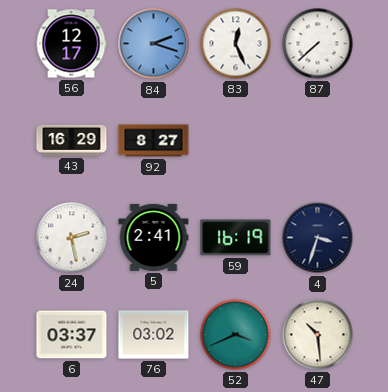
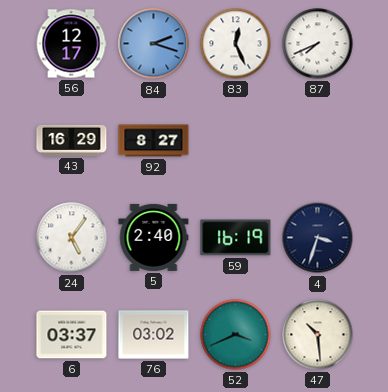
87: 7:38 -> 7:41 (318, 44)
24: 2:28 -> 5:06 (72, 238)
5: 2:41 -> 2:40 (154, 237)
